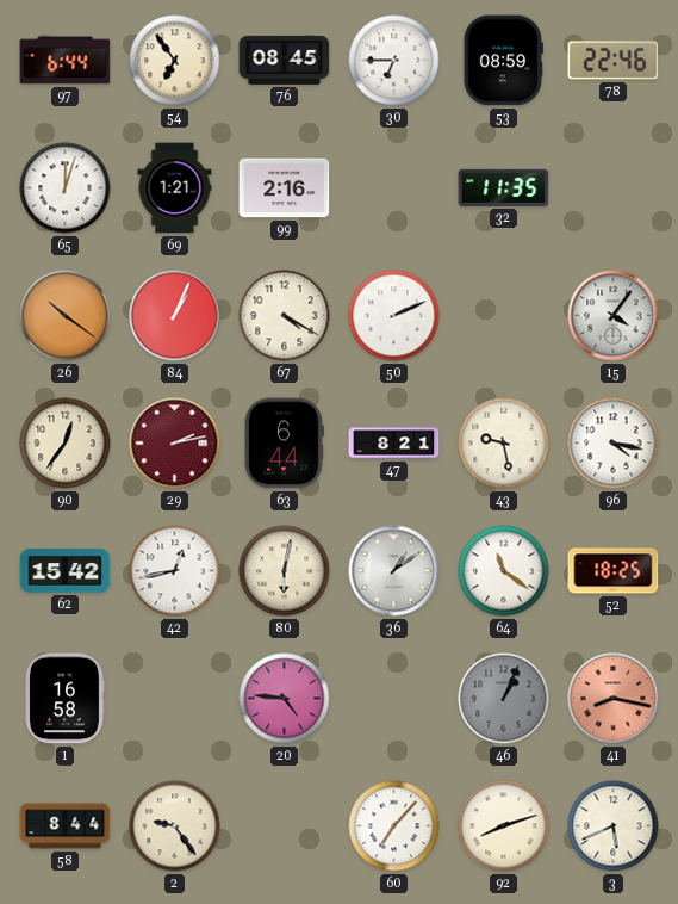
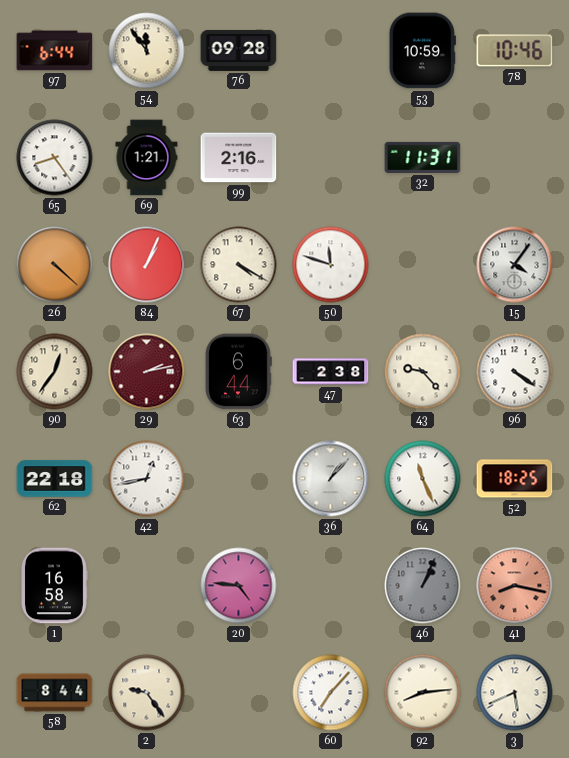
54: 6:54 -> 11:54 (147, 51)
76: 08:45 -> 09:28 (239, 50)
30: 6:45 -> none (394, 61)
53: 08:59 -> 10:59 (422, 51)
78: 22:46 -> 10:46 (515, 51)
65: 12:03 -> 8:24 (55, 158)
32: 11:35 -> 11:31 (423, 157)
26: 10:21 -> 4:22 (55, 265)
50: 2:11 -> 11:48 (331, 265)
47: 8:21 -> 2:38 (331, 372)
43: 9:28 -> 9:23 (423, 372)
96: 4:17 -> 4:21 (515, 372)
62: 15:42 -> 22:18 (55, 479)
80: 6:02 -> none (285, 571)
36: 1:09 -> 1:07 (331, 479)
64: 11:21 -> 11:26 (423, 479)
92: 8:12 -> 8:14 (423, 693)
